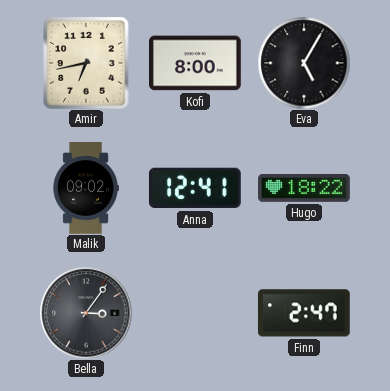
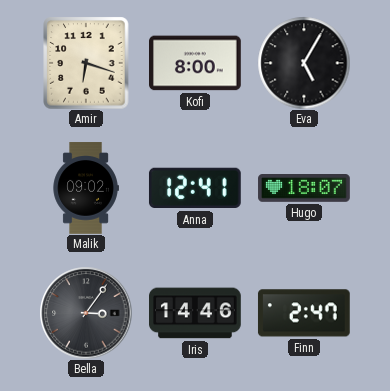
Amir: 6:43 -> 6:18 (86, 63)
Hugo: 18:22 -> 18:07 (304, 188)
Iris: none -> 14:46 (195, 313)
